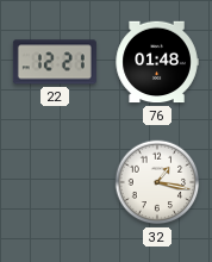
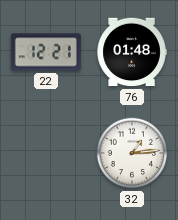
32: 1:17 -> 1:14 (132, 153)
